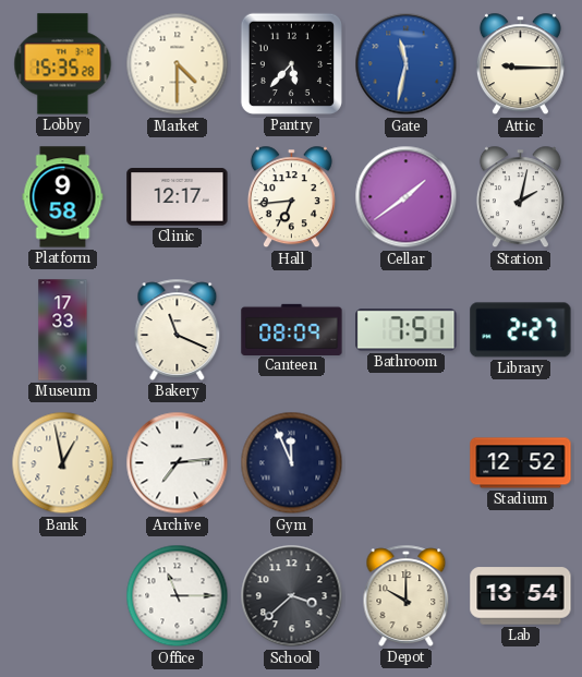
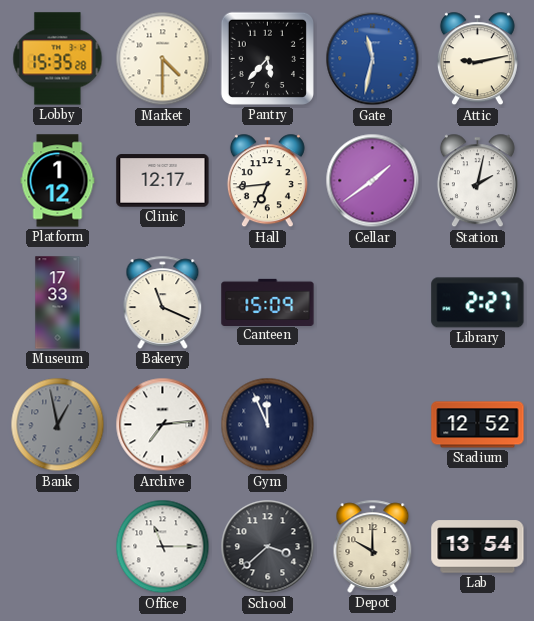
Attic: 9:15 -> 9:13 (477, 59)
Platform: 9:58 -> 1:12 (58, 181)
Canteen: 08:09 -> 15:09 (268, 302)
Bathroom: 7:51 -> none (407, 330)
Bank dial: cream -> grey (58, 425)
